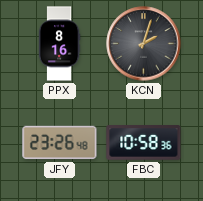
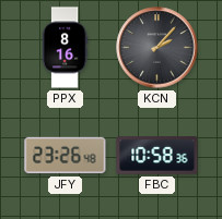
KCN: 2:03 -> 2:07 (157, 48)
